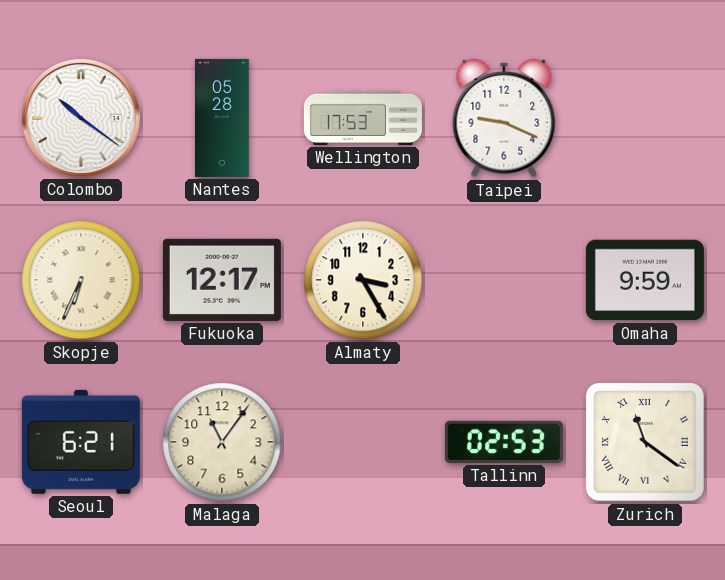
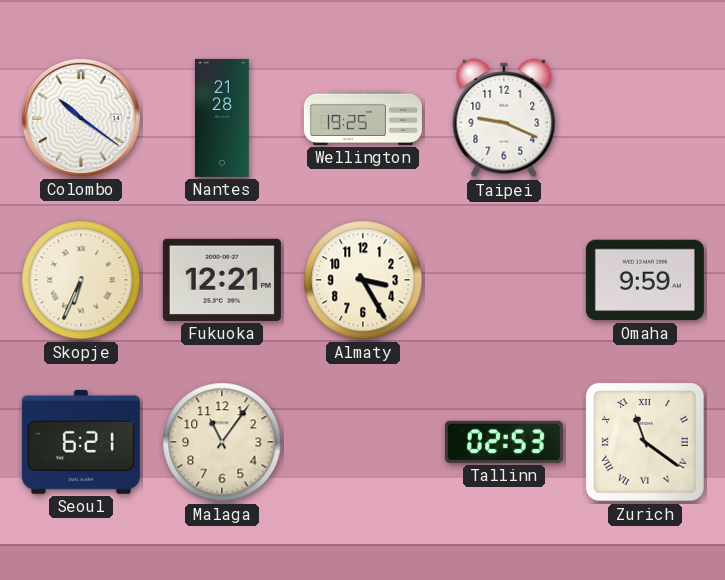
Nantes: 05:28 -> 21:28 (223, 118)
Wellington: 17:53 -> 19:25 (363, 118)
Fukuoka: 12:17 -> 12:21 (222, 280)
